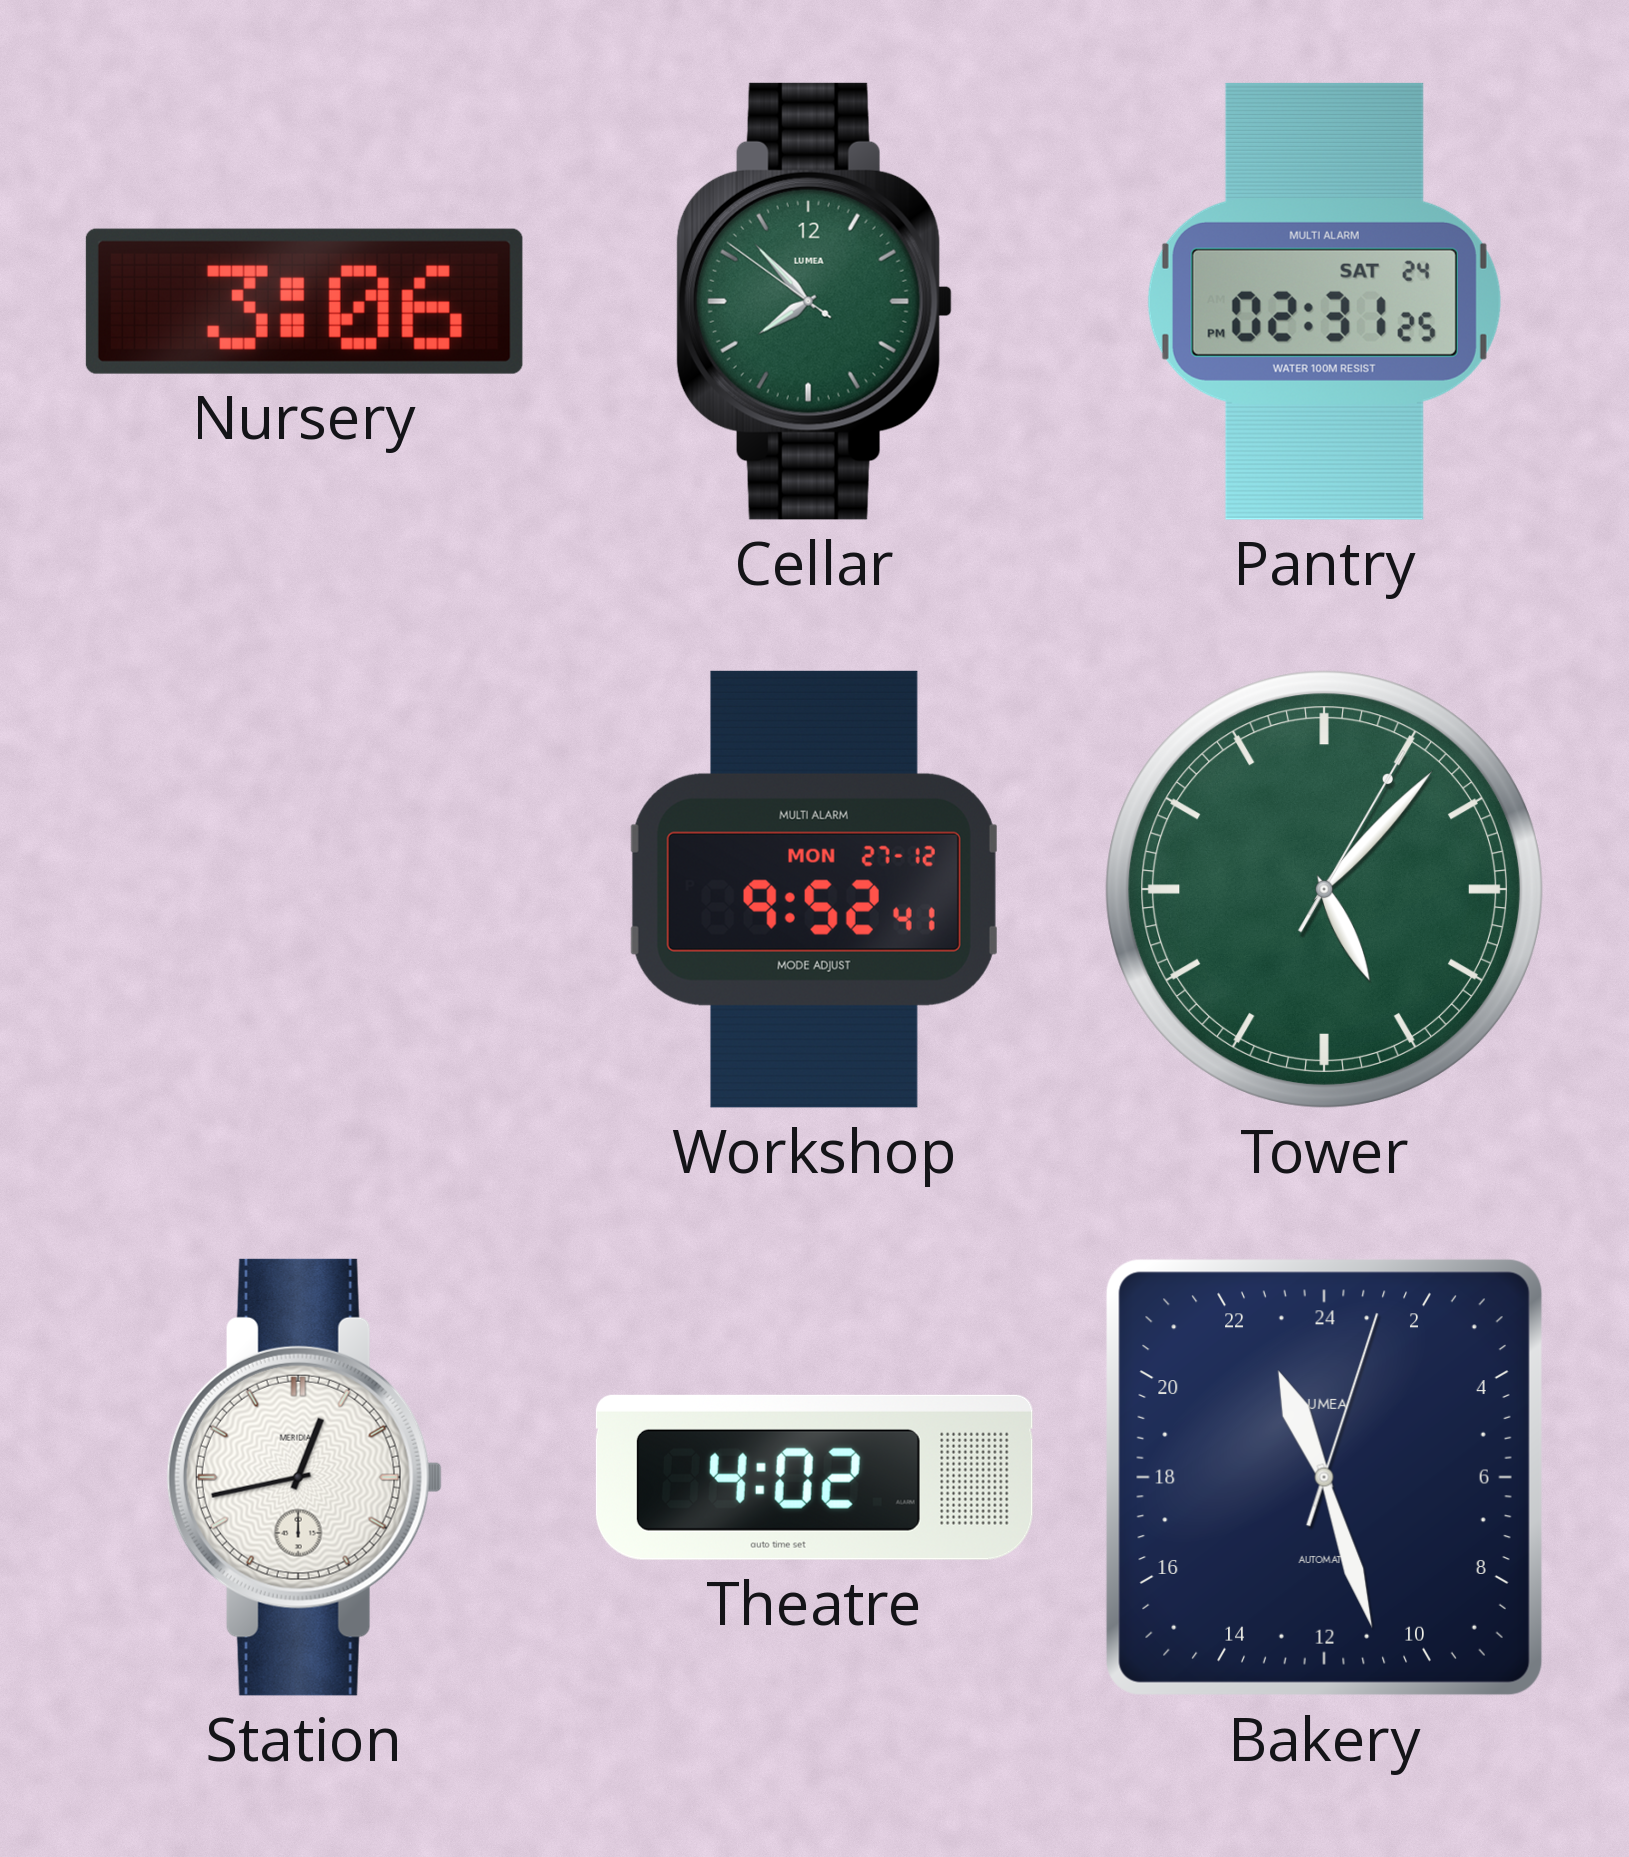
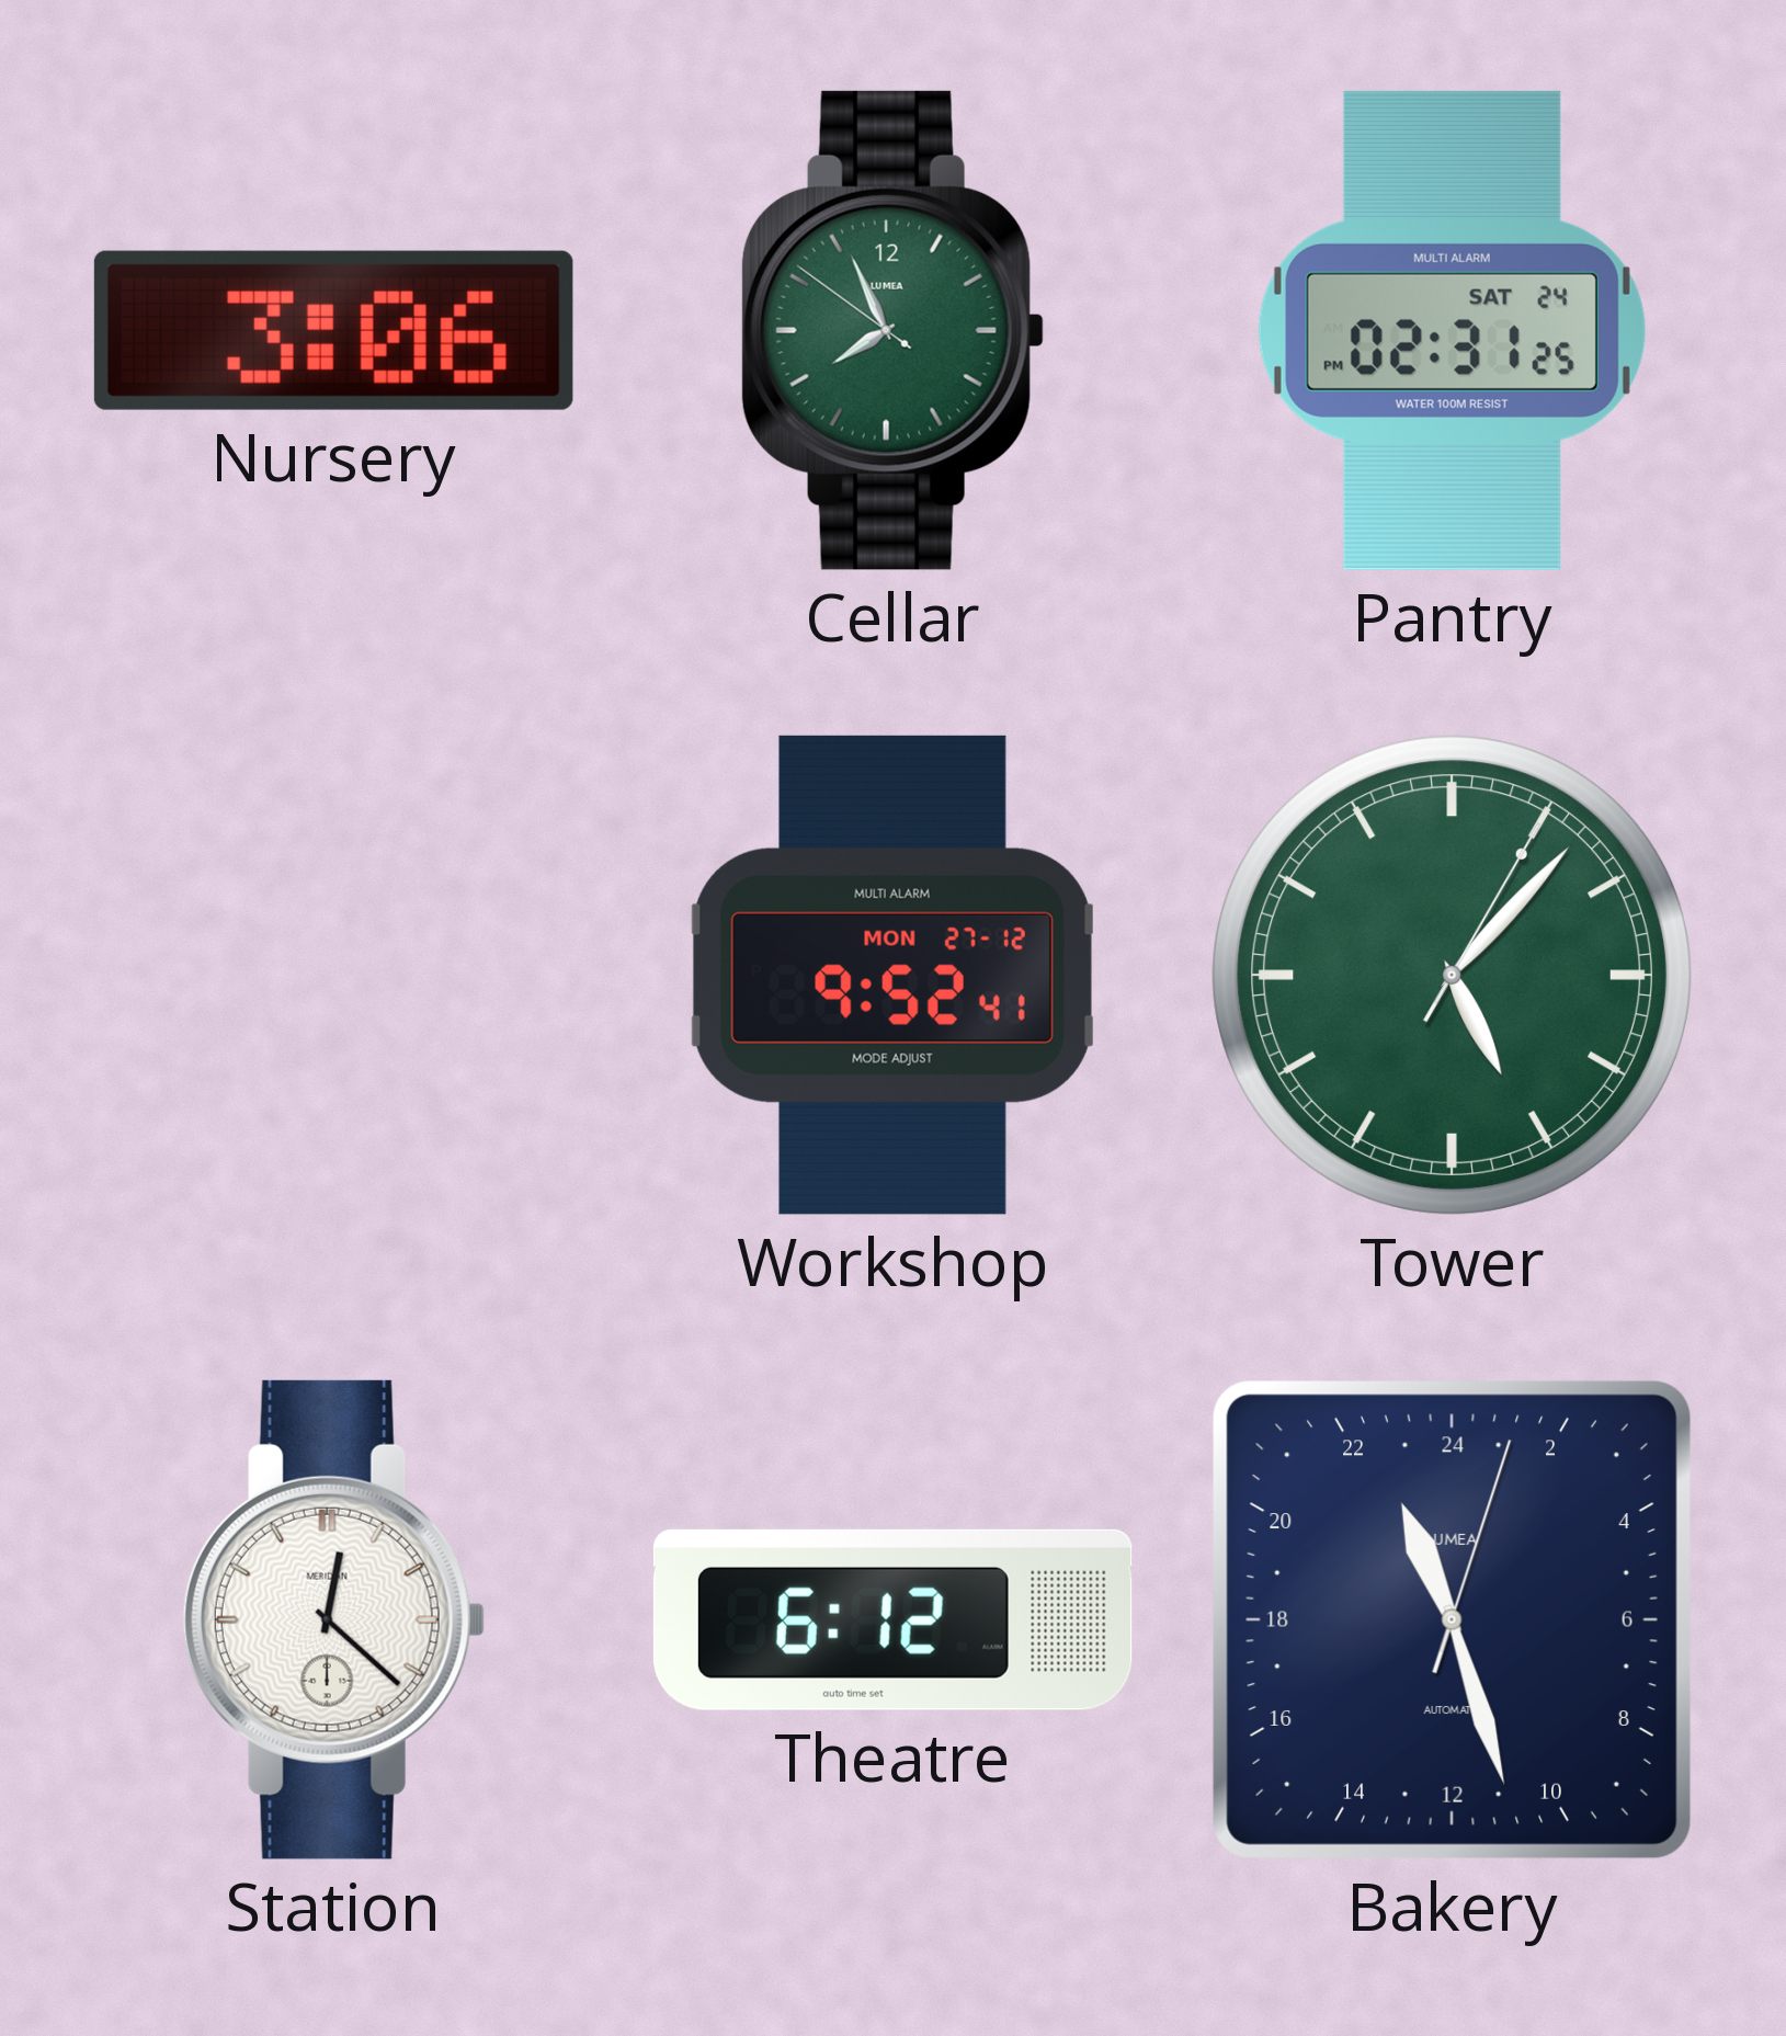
Cellar: 7:52 -> 7:55 (892, 330)
Station: 12:43 -> 12:22 (333, 1619)
Theatre: 4:02 -> 6:12 (892, 1619)
